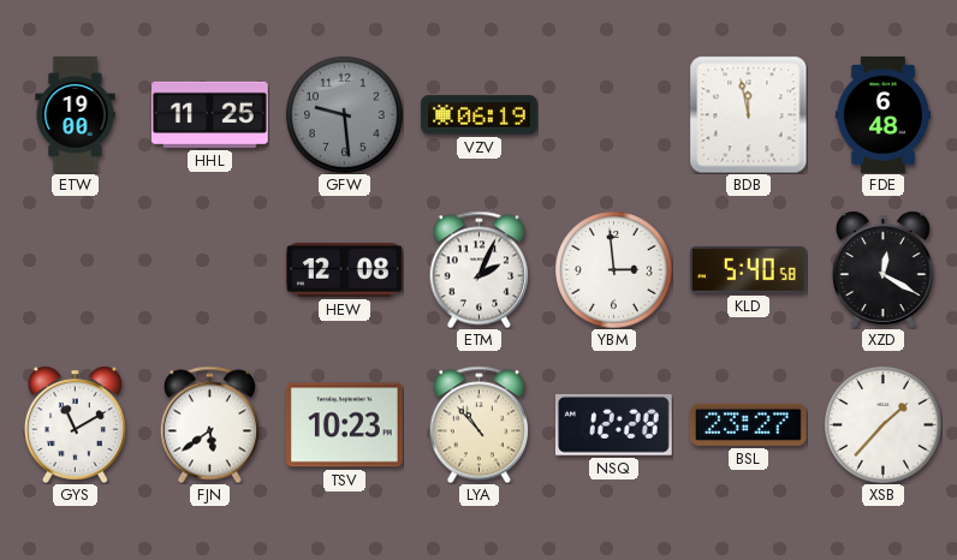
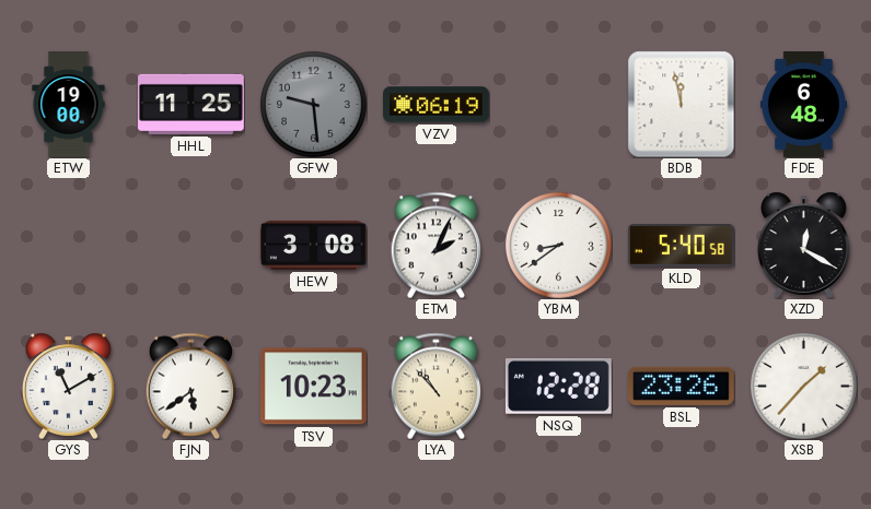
HEW: 12:08 -> 3:08 (314, 245)
YBM: 2:59 -> 8:39 (559, 246)
BSL: 23:27 -> 23:26 (681, 386)
